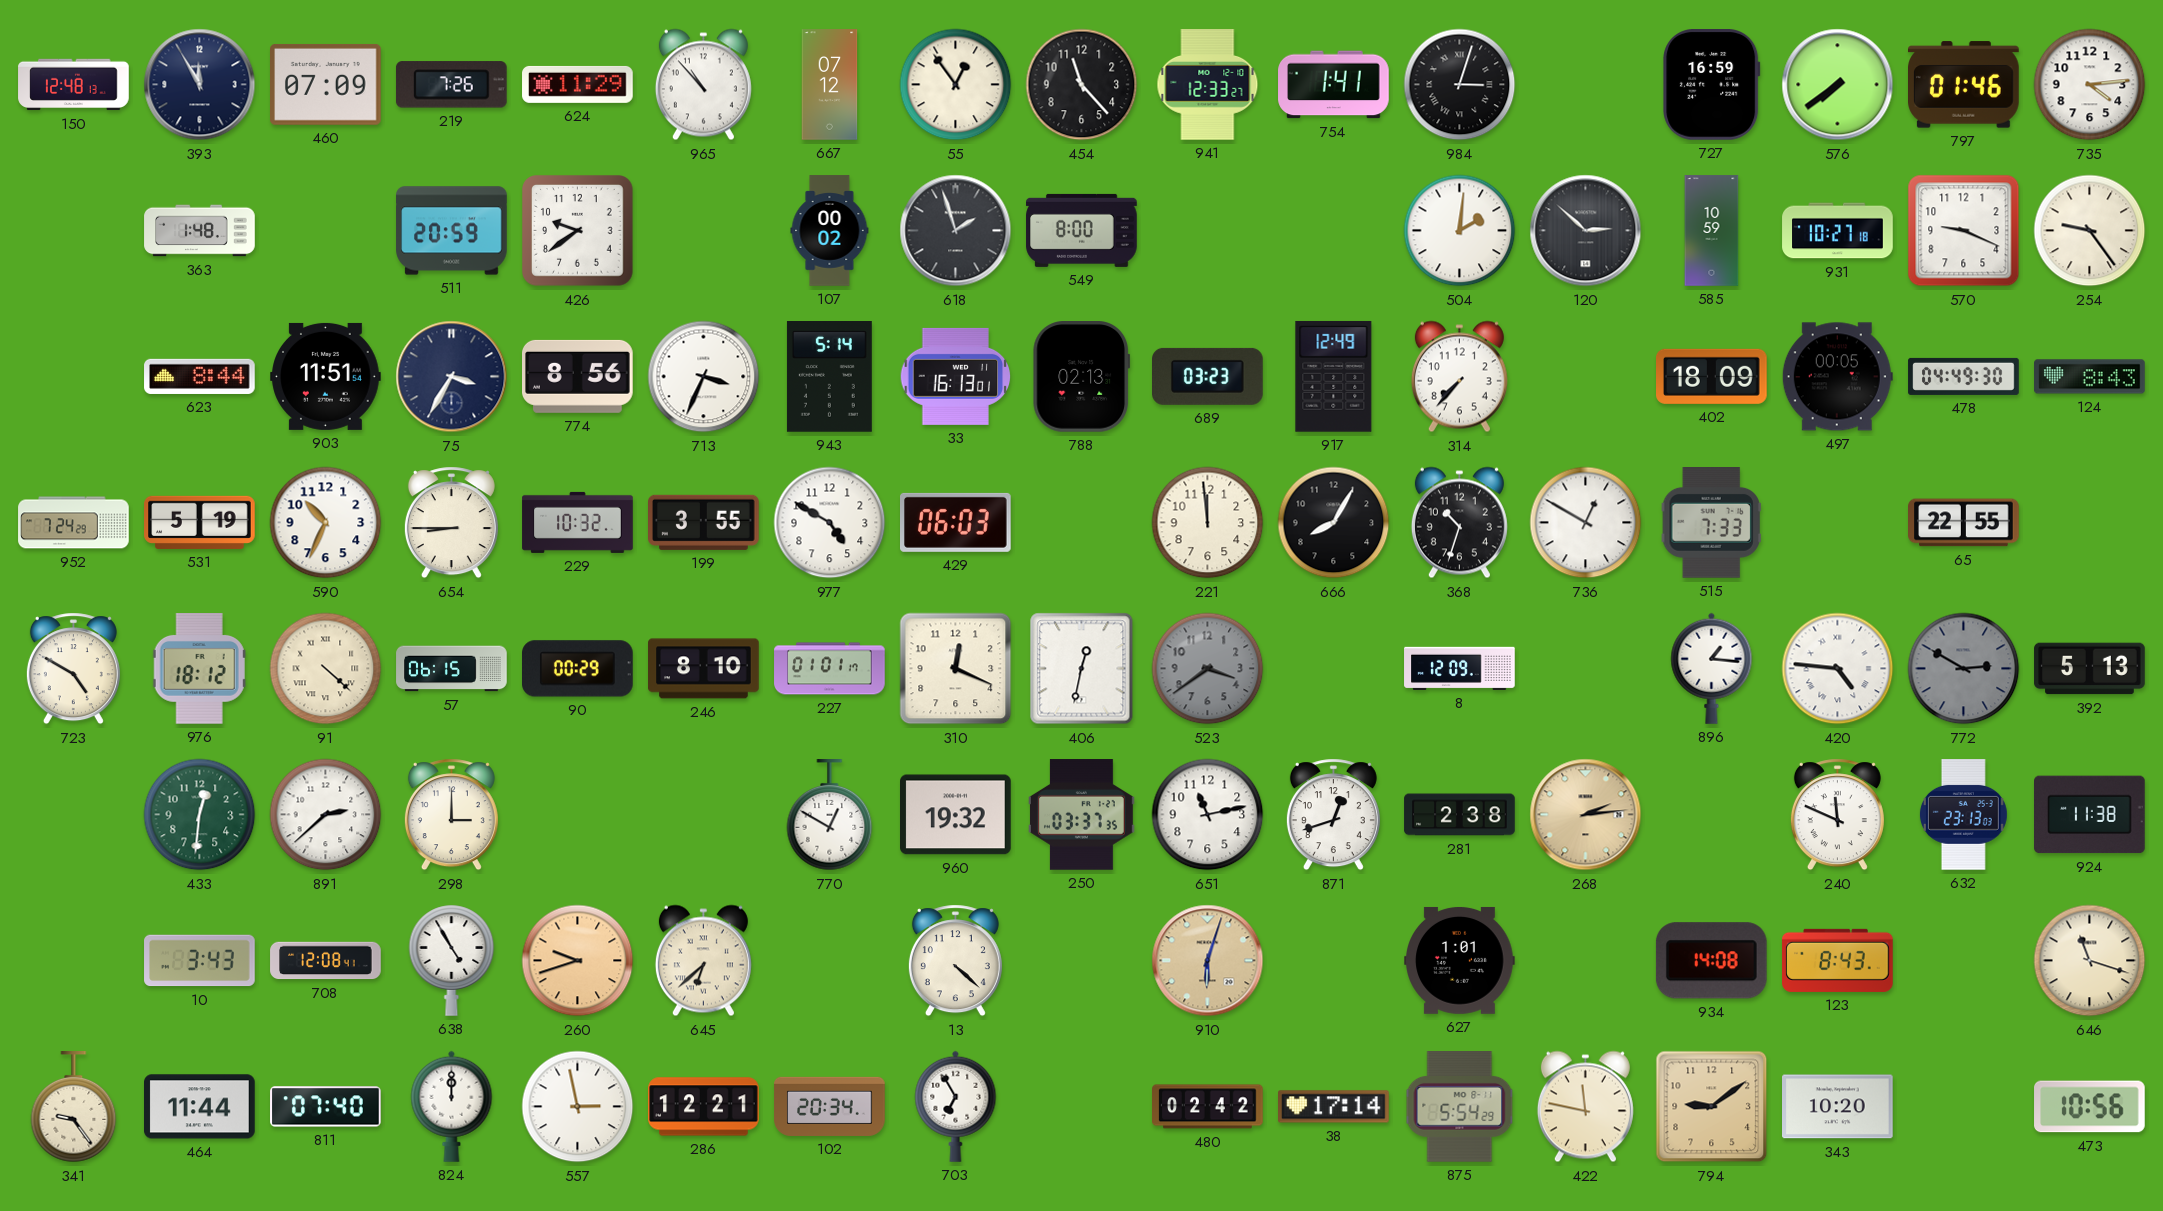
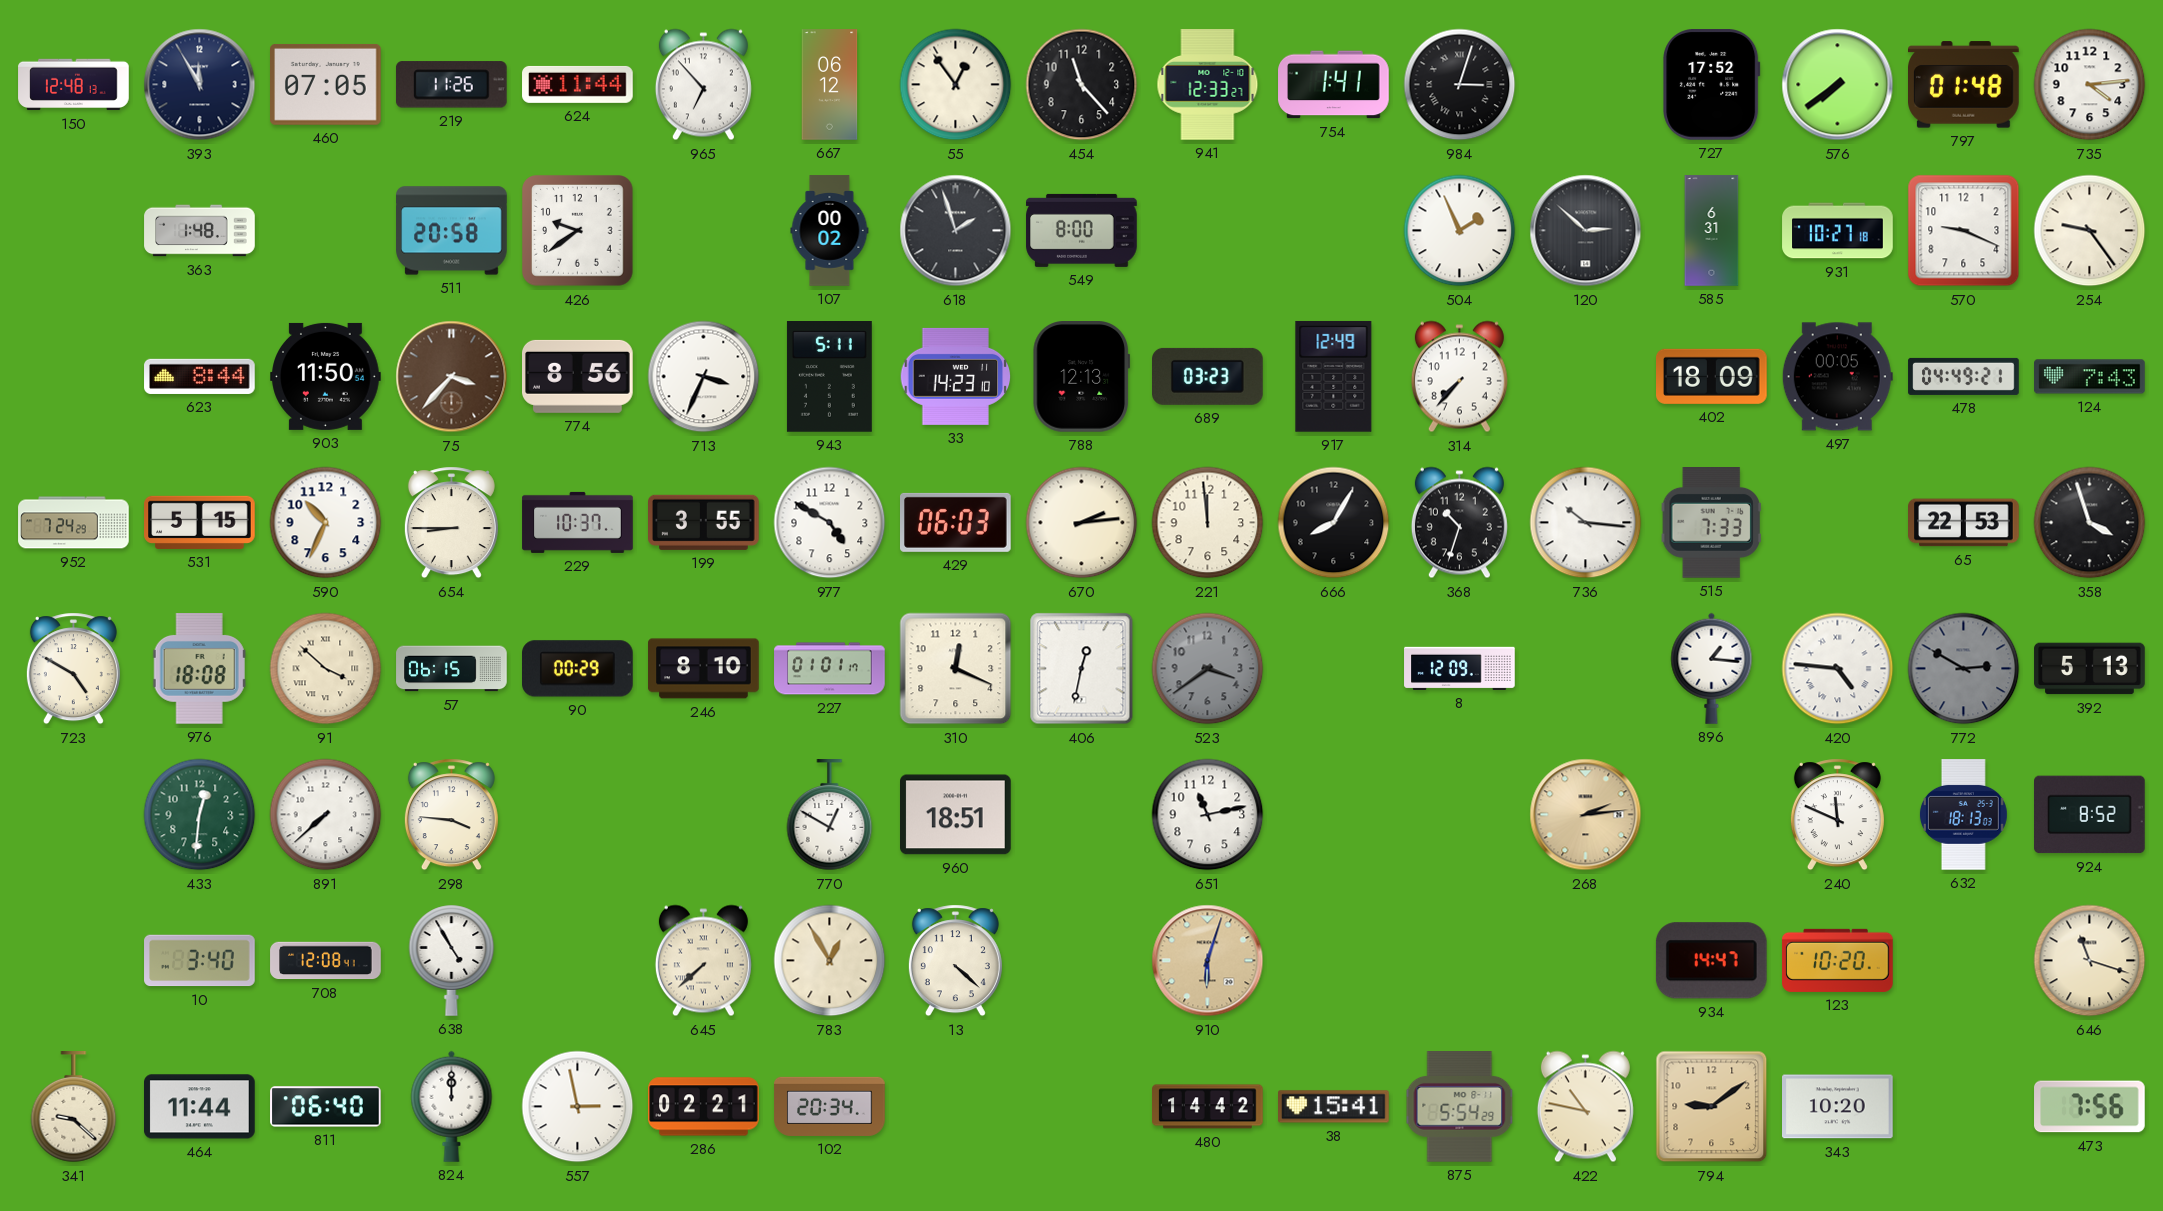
460: 07:09 -> 07:05 (326, 84)
219: 7:26 -> 11:26 (451, 85)
624: 11:29 -> 11:44 (578, 84)
965: 10:53 -> 6:53 (703, 85)
667: 07:12 -> 06:12 (830, 85)
727: 16:59 -> 17:52 (1712, 85)
797: 01:46 -> 01:48 (1964, 85)
511: 20:59 -> 20:58 (452, 231)
504: 2:01 -> 1:56 (1460, 231)
585: 10:59 -> 6:31 (1712, 231)
903: 11:51 -> 11:50 (326, 376)
75: 3:35 -> 3:37 (452, 377)
75 dial: navy -> brown (452, 377)
943: 5:14 -> 5:11 (829, 377)
33: 16:13 -> 14:23 (956, 376)
788: 02:13 -> 12:13 (1082, 377)
478: 04:49:30 -> 04:49:21 (1964, 376)
124: 8:43 -> 7:43 (2090, 377)
531: 5:19 -> 5:15 (200, 522)
229: 10:32 -> 10:37 (578, 522)
670: none -> 2:14 (1082, 523)
736: 12:50 -> 10:16 (1586, 523)
65: 22:55 -> 22:53 (1964, 523)
358: none -> 3:57 (2090, 523)
976: 18:12 -> 18:08 (199, 669)
91: 4:22 -> 3:52 (326, 669)
891: 2:38 -> 7:38 (326, 815)
298: 3:00 -> 3:46 (451, 815)
960: 19:32 -> 18:51 (956, 815)
250: 03:37 -> none (1082, 815)
871: 12:42 -> none (1333, 815)
281: 2:38 -> none (1460, 815)
632: 23:13 -> 18:13 (1963, 815)
924: 11:38 -> 8:52 (2090, 815)
10: 3:43 -> 3:40 (200, 961)
260: 9:42 -> none (578, 961)
645: 6:38 -> 7:38 (703, 961)
783: none -> 12:55 (830, 961)
627: 1:01 -> none (1460, 960)
934: 14:08 -> 14:47 (1711, 961)
123: 8:43 -> 10:20 (1838, 960)
341: 9:24 -> 9:22 (74, 1107)
811: 07:40 -> 06:40 (326, 1107)
286: 12:21 -> 02:21 (704, 1107)
703: 6:55 -> none (956, 1106)
480: 02:42 -> 14:42 (1208, 1107)
38: 17:14 -> 15:41 (1334, 1107)
422: 11:47 -> 10:47 (1585, 1107)
473: 10:56 -> 7:56 (2090, 1107)
